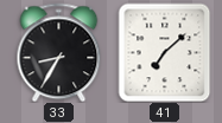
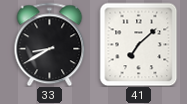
33: 8:35 -> 8:40 (50, 44)
